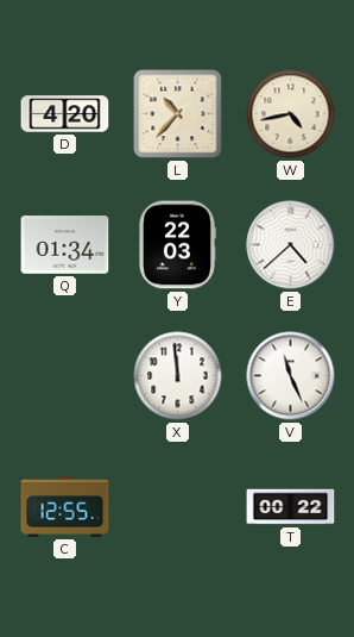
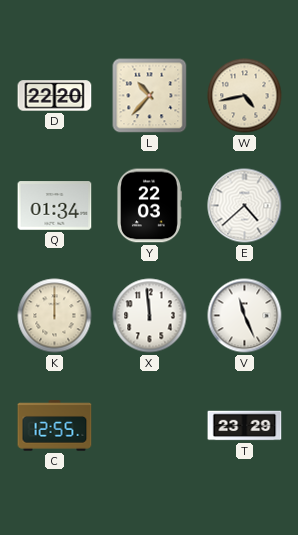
D: 4:20 -> 22:20 (55, 96)
K: none -> 12:00 (55, 316)
T: 00:22 -> 23:29 (245, 426)
